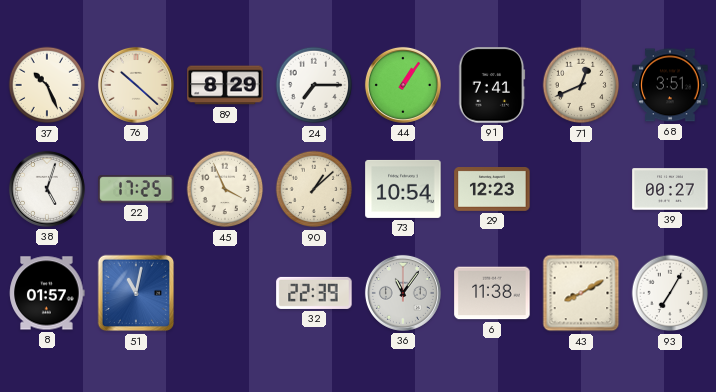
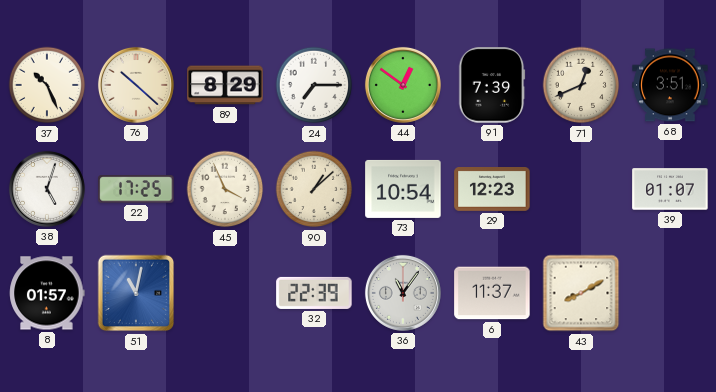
44: 1:06 -> 12:51 (403, 85)
91: 7:41 -> 7:39 (492, 85)
39: 00:27 -> 01:07 (670, 189)
6: 11:38 -> 11:37 (492, 293)
93: 7:05 -> none (670, 293)
